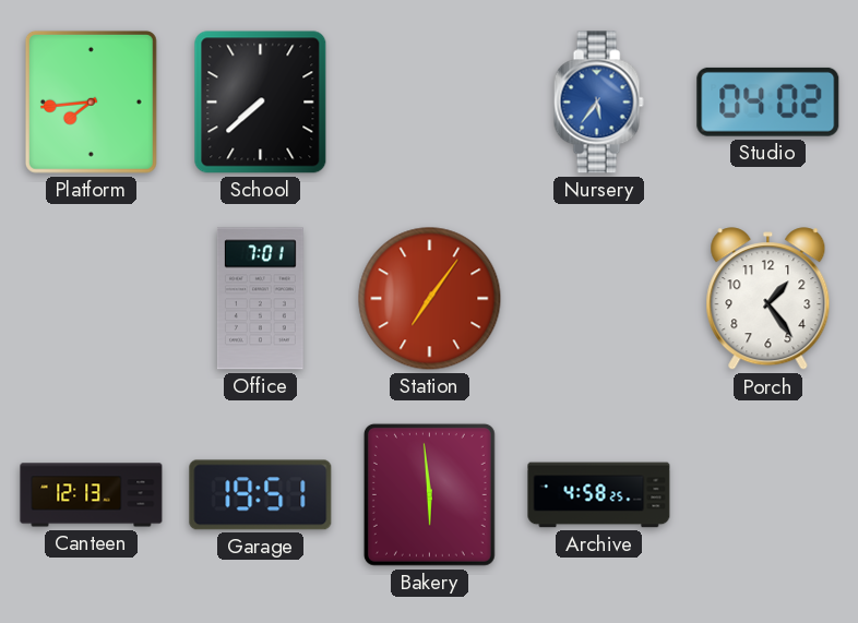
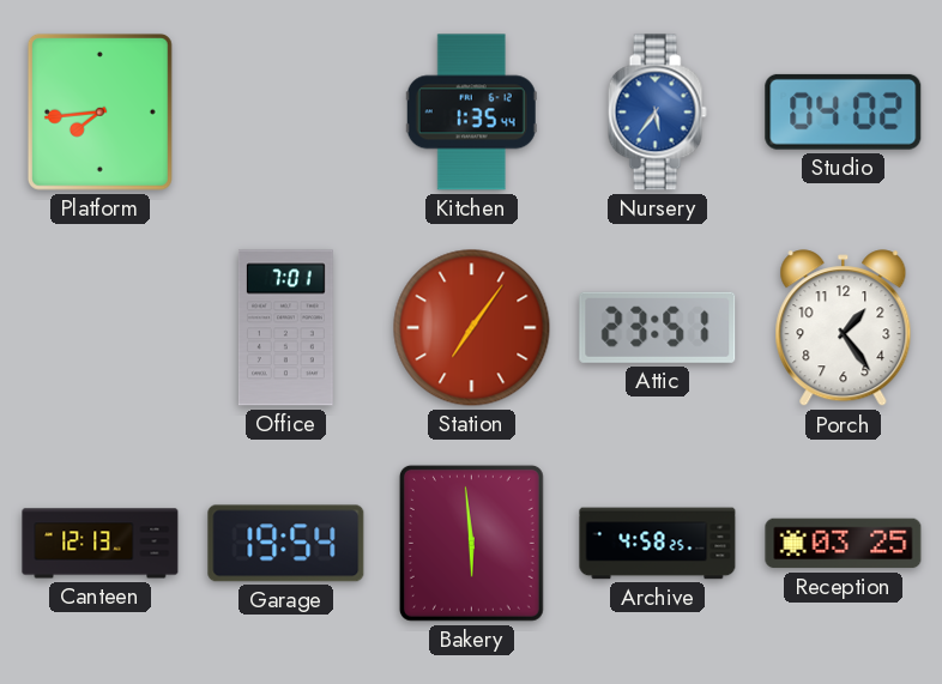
School: 7:38 -> none (261, 103)
Kitchen: none -> 1:35 (471, 113)
Attic: none -> 23:51 (658, 327)
Garage: 19:51 -> 19:54 (286, 544)
Reception: none -> 03:25 (844, 544)
